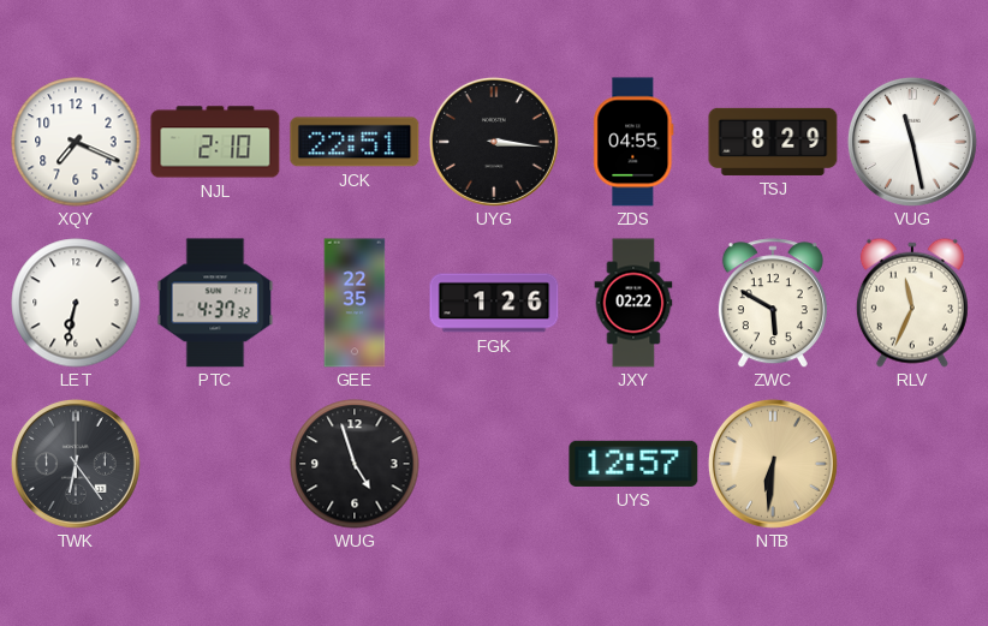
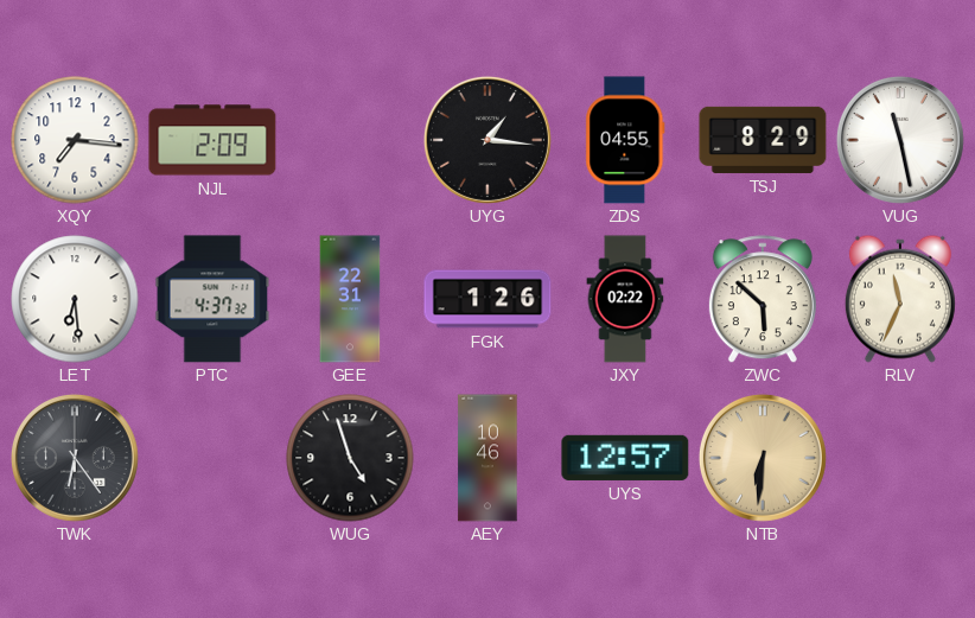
XQY: 7:19 -> 7:16 (75, 140)
NJL: 2:10 -> 2:09 (212, 140)
JCK: 22:51 -> none (355, 142)
UYG: 3:16 -> 1:16 (487, 140)
LET: 6:32 -> 6:29 (75, 299)
GEE: 22:35 -> 22:31 (350, 299)
ZWC: 5:50 -> 5:52 (763, 299)
AEY: none -> 10:46 (487, 458)
